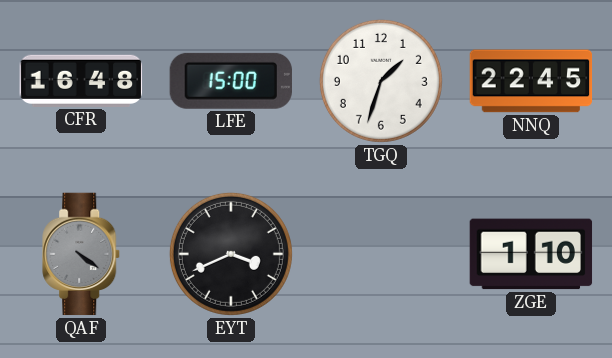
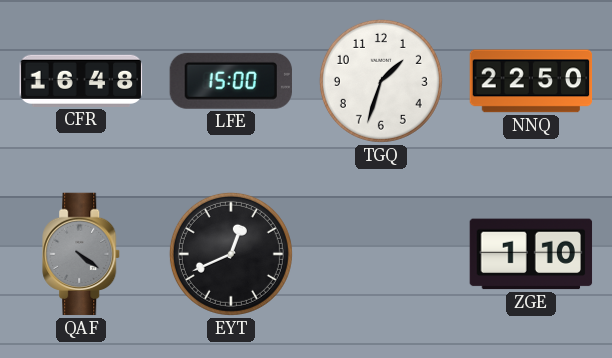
NNQ: 22:45 -> 22:50 (531, 81)
EYT: 3:41 -> 12:41 (231, 254)
